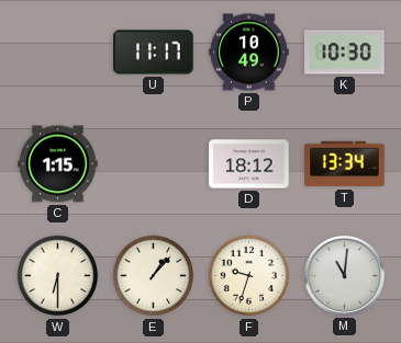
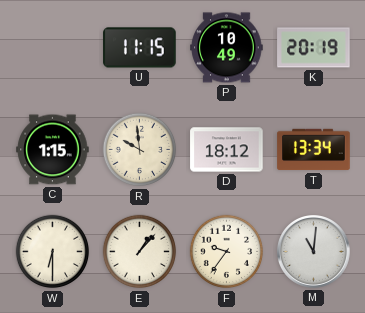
U: 11:17 -> 11:15 (140, 48)
K: 10:30 -> 20:19 (314, 48)
R: none -> 9:59 (140, 150)
F: 9:33 -> 9:36 (227, 252)
